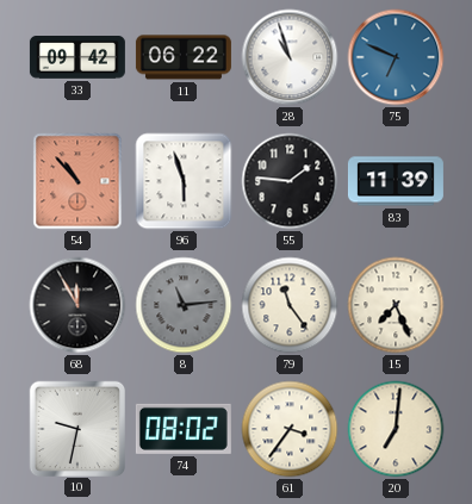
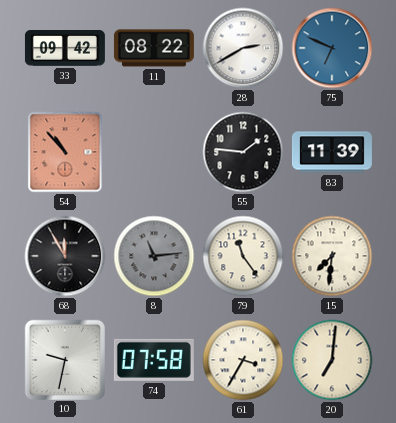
11: 06:22 -> 08:22 (154, 48)
28: 10:57 -> 2:40 (243, 48)
96: 5:57 -> none (184, 181)
15: 7:26 -> 7:31 (332, 256)
74: 08:02 -> 07:58 (154, 360)
61: 3:36 -> 3:35 (243, 360)
